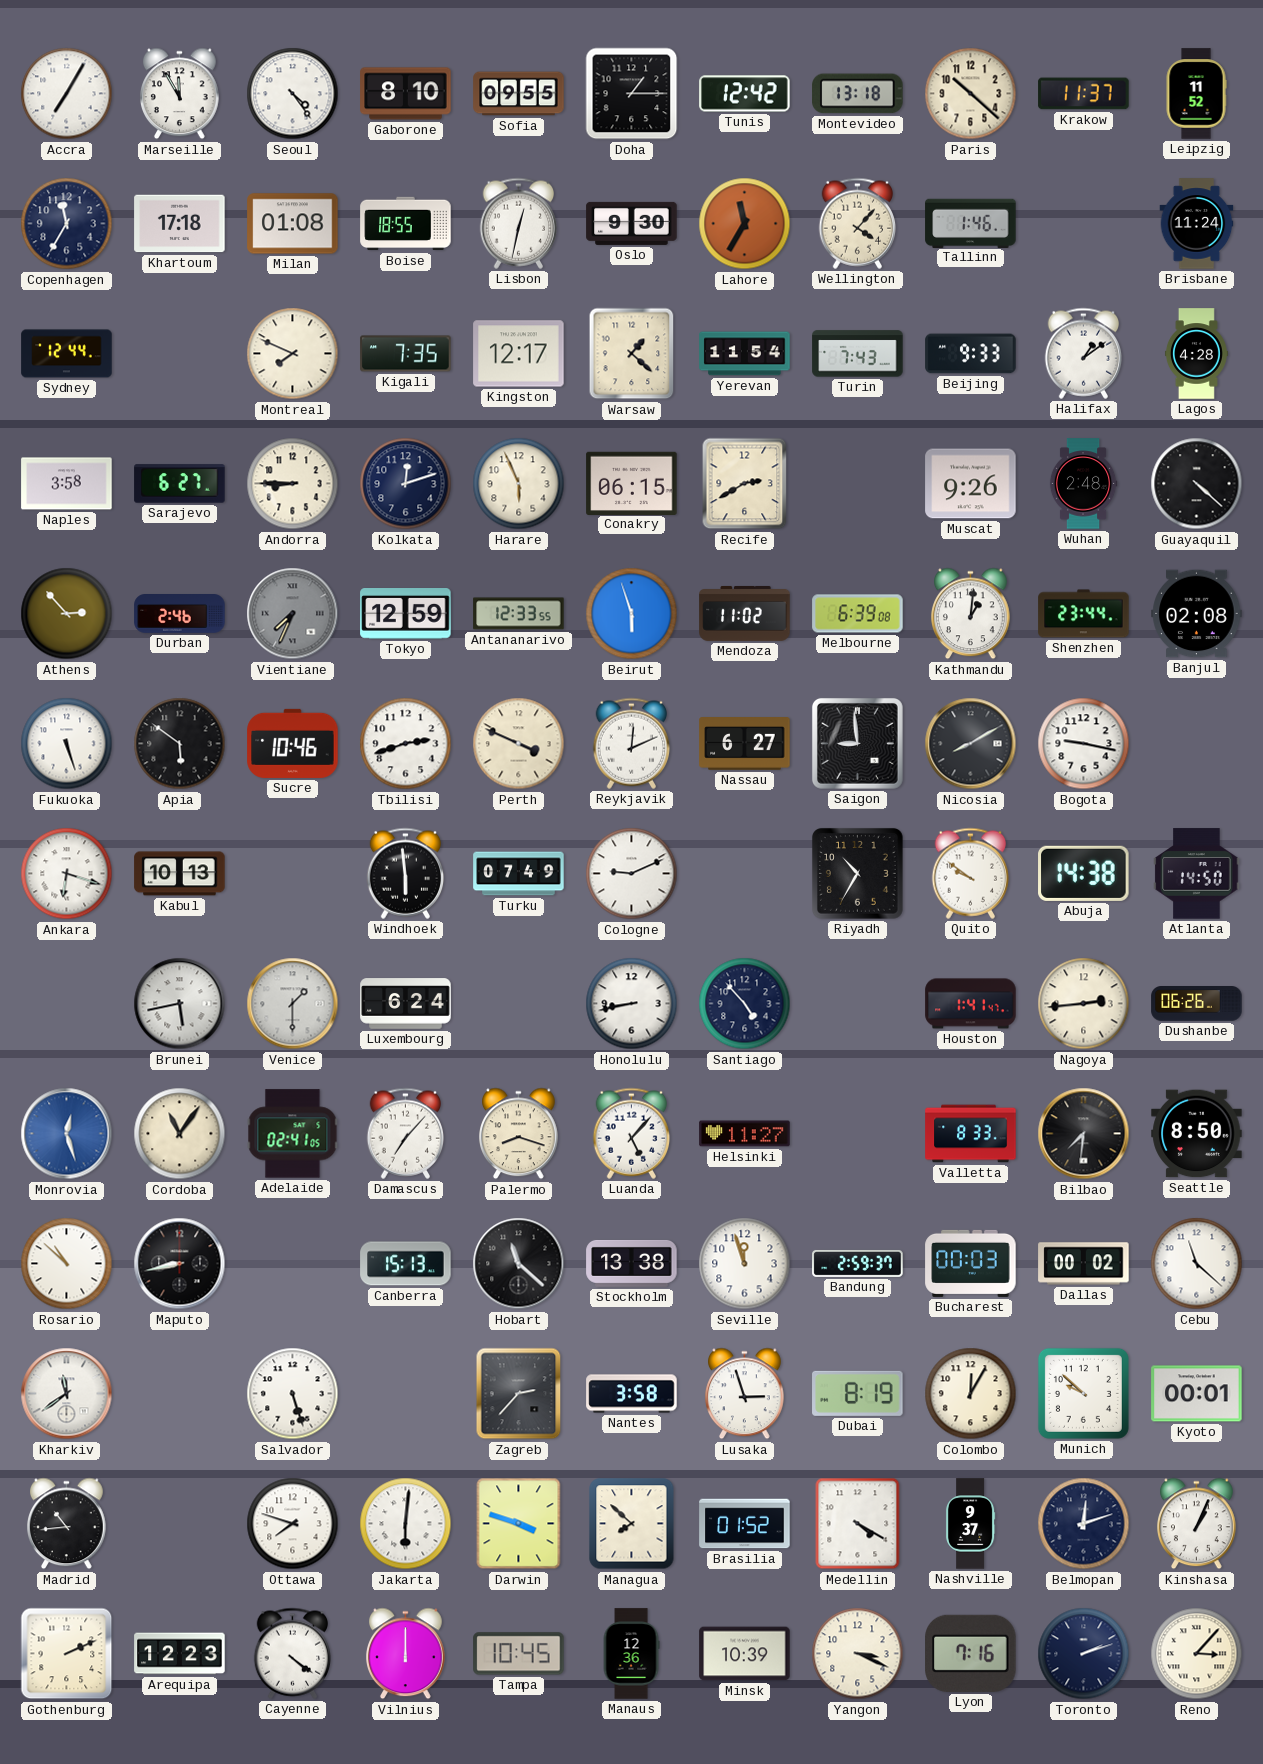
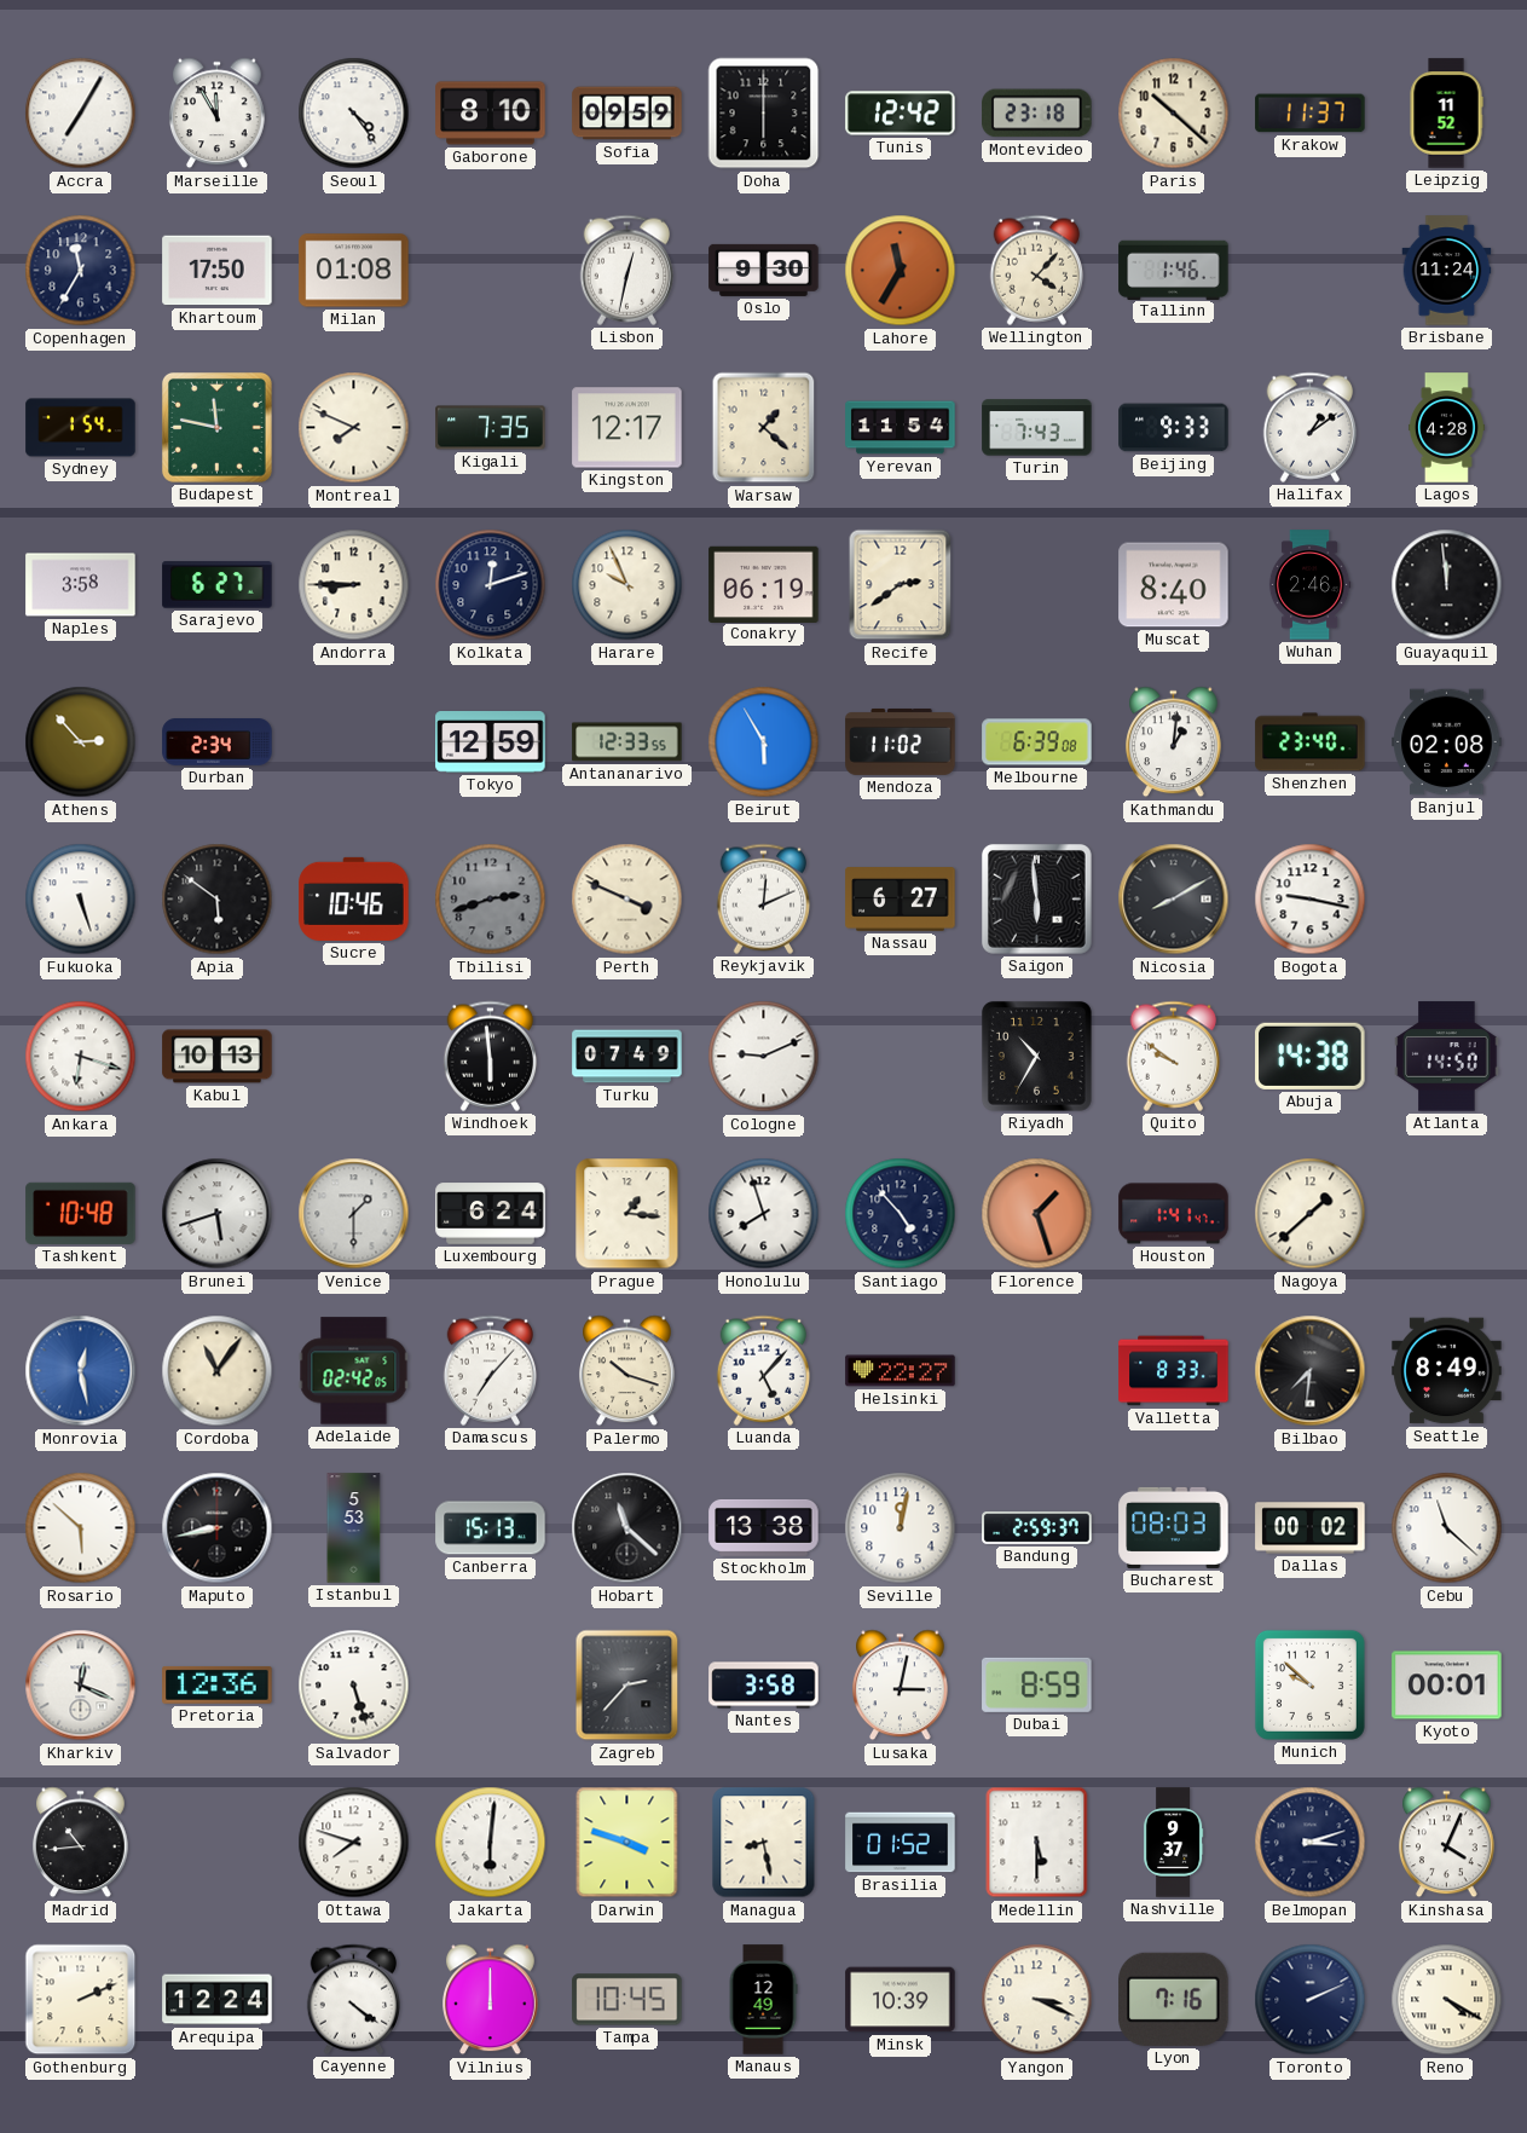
Sofia: 09:55 -> 09:59 (627, 114)
Doha: 1:15 -> 6:00 (764, 114)
Montevideo: 13:18 -> 23:18 (1037, 114)
Khartoum: 17:18 -> 17:50 (218, 271)
Boise: 18:55 -> none (406, 224)
Sydney: 12:44 -> 1:54 (81, 428)
Budapest: none -> 11:47 (216, 427)
Harare: 5:56 -> 9:56 (627, 585)
Conakry: 06:15 -> 06:19 (764, 584)
Recife: 2:40 -> 2:39 (901, 585)
Muscat: 9:26 -> 8:40 (1174, 585)
Wuhan: 2:48 -> 2:46 (1309, 585)
Guayaquil: 4:22 -> 11:59 (1447, 585)
Durban: 2:46 -> 2:34 (218, 742)
Vientiane: 7:34 -> none (293, 614)
Beirut: 5:57 -> 5:55 (764, 742)
Shenzhen: 23:44 -> 23:40 (1311, 742)
Tbilisi dial: white -> grey (491, 900)
Saigon: 8:59 -> 5:59 (1036, 898)
Tashkent: none -> 10:48 (81, 1213)
Brunei: 5:43 -> 5:42 (218, 1214)
Prague: none -> 1:16 (627, 1214)
Honolulu: 8:43 -> 7:57 (764, 1214)
Florence: none -> 1:27 (1037, 1214)
Nagoya: 2:44 -> 1:38 (1311, 1214)
Dushanbe: 06:26 -> none (1197, 1004)
Monrovia: 12:27 -> 12:28 (81, 1371)
Adelaide: 02:41 -> 02:42 (354, 1371)
Palermo: 8:18 -> 10:18 (627, 1371)
Helsinki: 11:27 -> 22:27 (901, 1371)
Seattle: 8:50 -> 8:49 (1447, 1371)
Rosario: 10:52 -> 5:52 (81, 1528)
Istanbul: none -> 5:53 (354, 1528)
Seville: 11:57 -> 12:02 (901, 1528)
Bucharest: 00:03 -> 08:03 (1174, 1527)
Kharkiv: 11:39 -> 12:19 (81, 1686)
Pretoria: none -> 12:36 (218, 1684)
Lusaka: 2:57 -> 3:02 (901, 1686)
Dubai: 8:19 -> 8:59 (1037, 1684)
Colombo: 12:05 -> none (971, 1394)
Managua: 7:52 -> 8:28 (764, 1843)
Medellin: 4:20 -> 5:30 (1037, 1843)
Belmopan: 12:12 -> 3:12 (1311, 1843)
Kinshasa: 1:04 -> 4:04 (1447, 1843)
Arequipa: 12:23 -> 12:24 (218, 2000)
Manaus: 12:36 -> 12:49 (763, 2000)
Toronto: 2:12 -> 2:11 (1311, 2000)
Reno: 3:07 -> 4:20 (1447, 2000)
